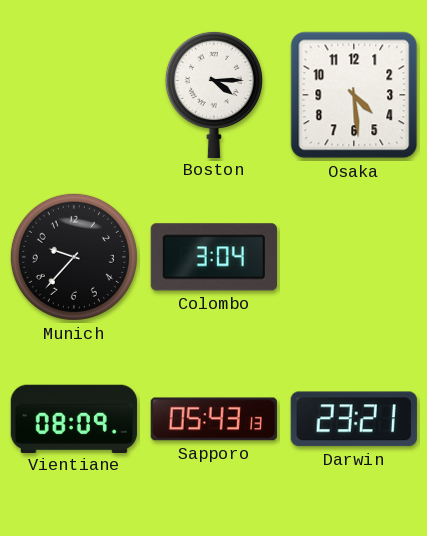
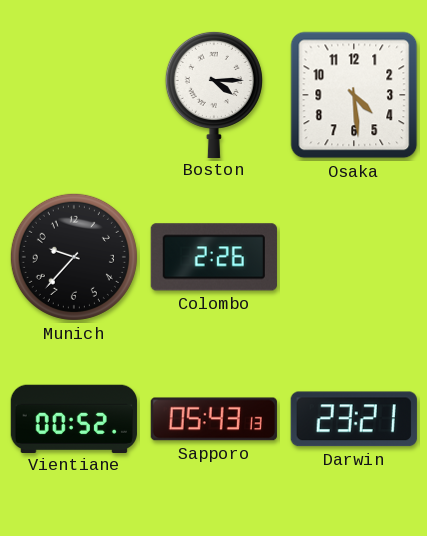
Colombo: 3:04 -> 2:26 (214, 257)
Vientiane: 08:09 -> 00:52 (74, 418)
